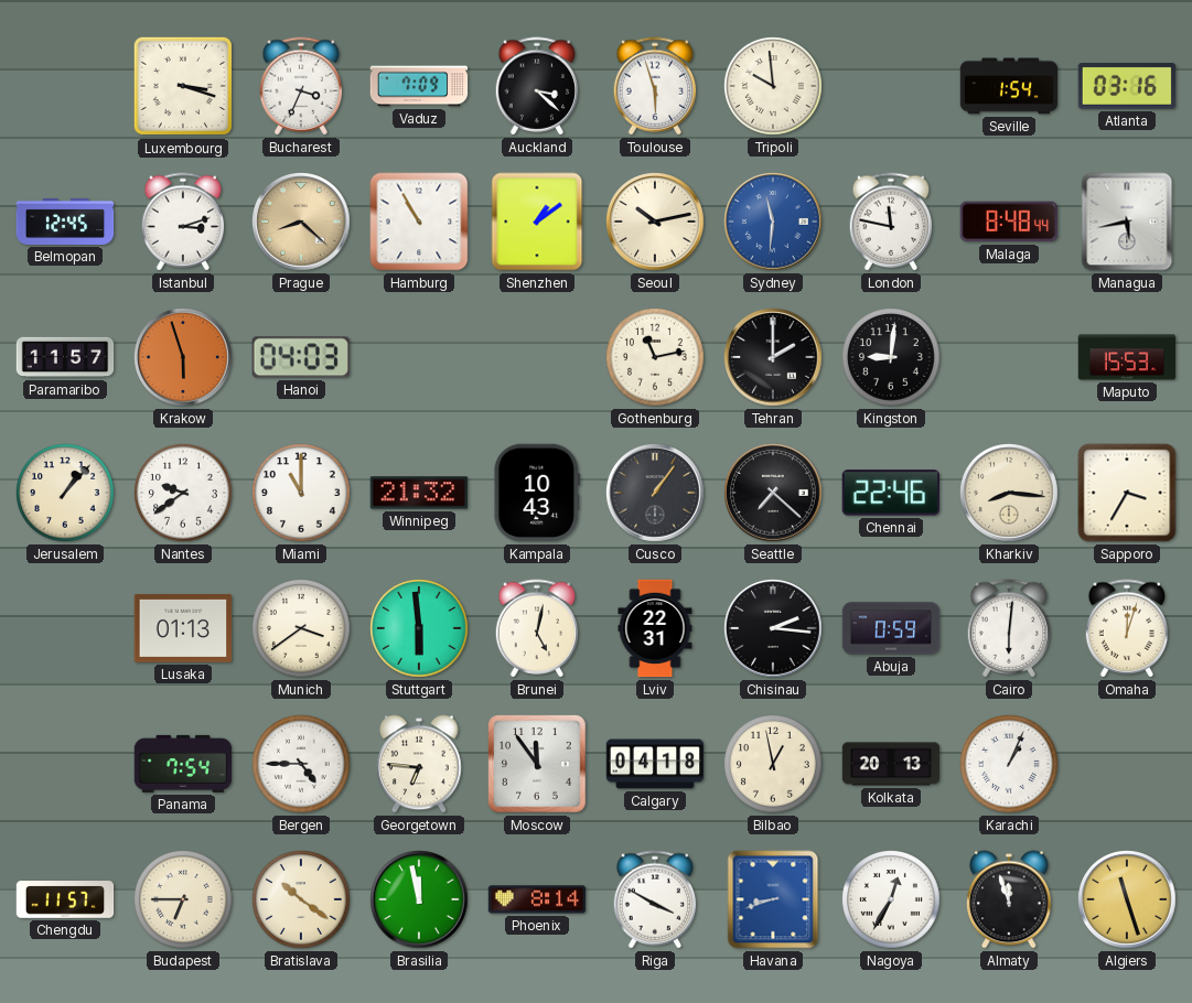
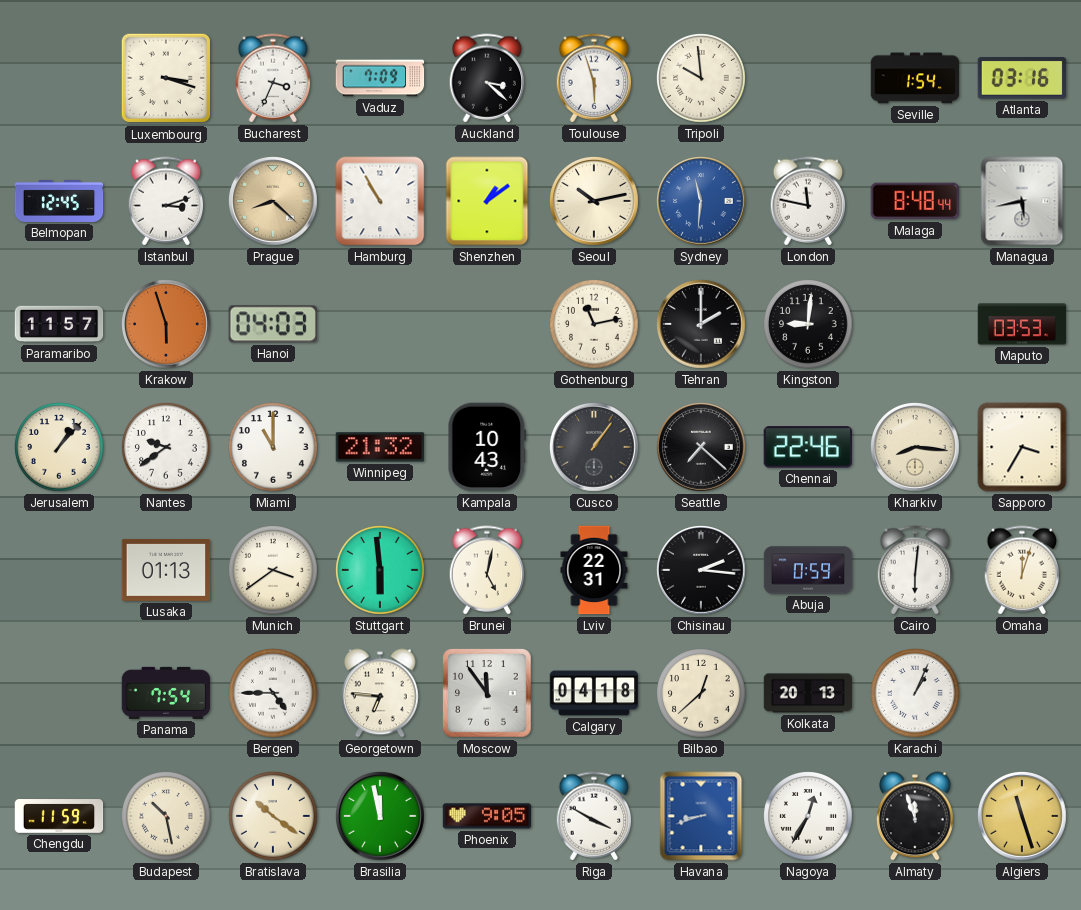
Maputo: 15:53 -> 03:53 (1022, 324)
Bilbao: 12:58 -> 12:38 (702, 694)
Chengdu: 11:57 -> 11:59 (59, 816)
Budapest: 6:45 -> 10:28 (167, 817)
Phoenix: 8:14 -> 9:05 (487, 816)
